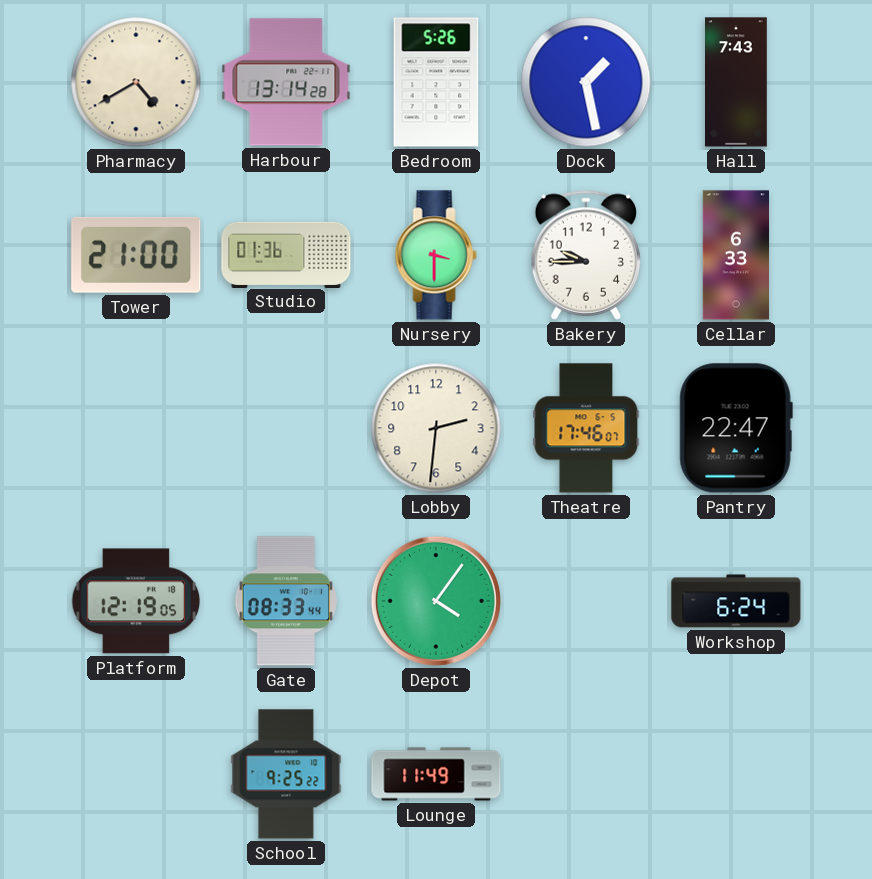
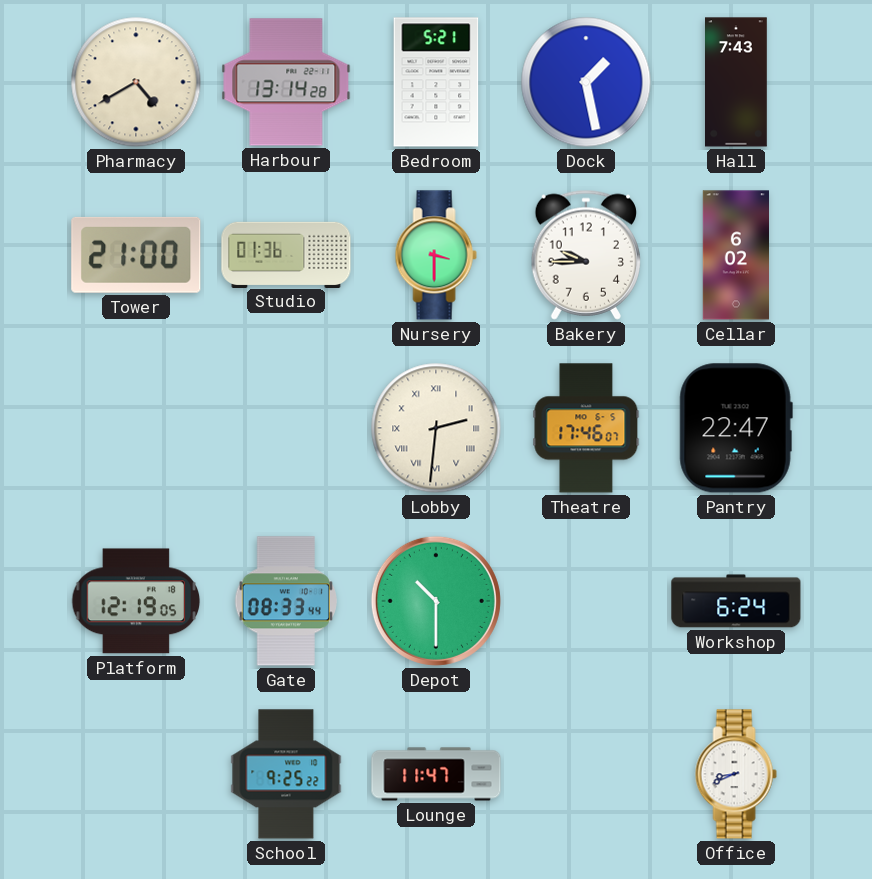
Bedroom: 5:26 -> 5:21 (436, 82)
Cellar: 6:33 -> 6:02 (735, 255)
Lobby numerals: Arabic -> Roman (436, 428)
Depot: 4:06 -> 10:30 (436, 601)
Lounge: 11:49 -> 11:47 (436, 774)
Office: none -> 8:41 (736, 774)
